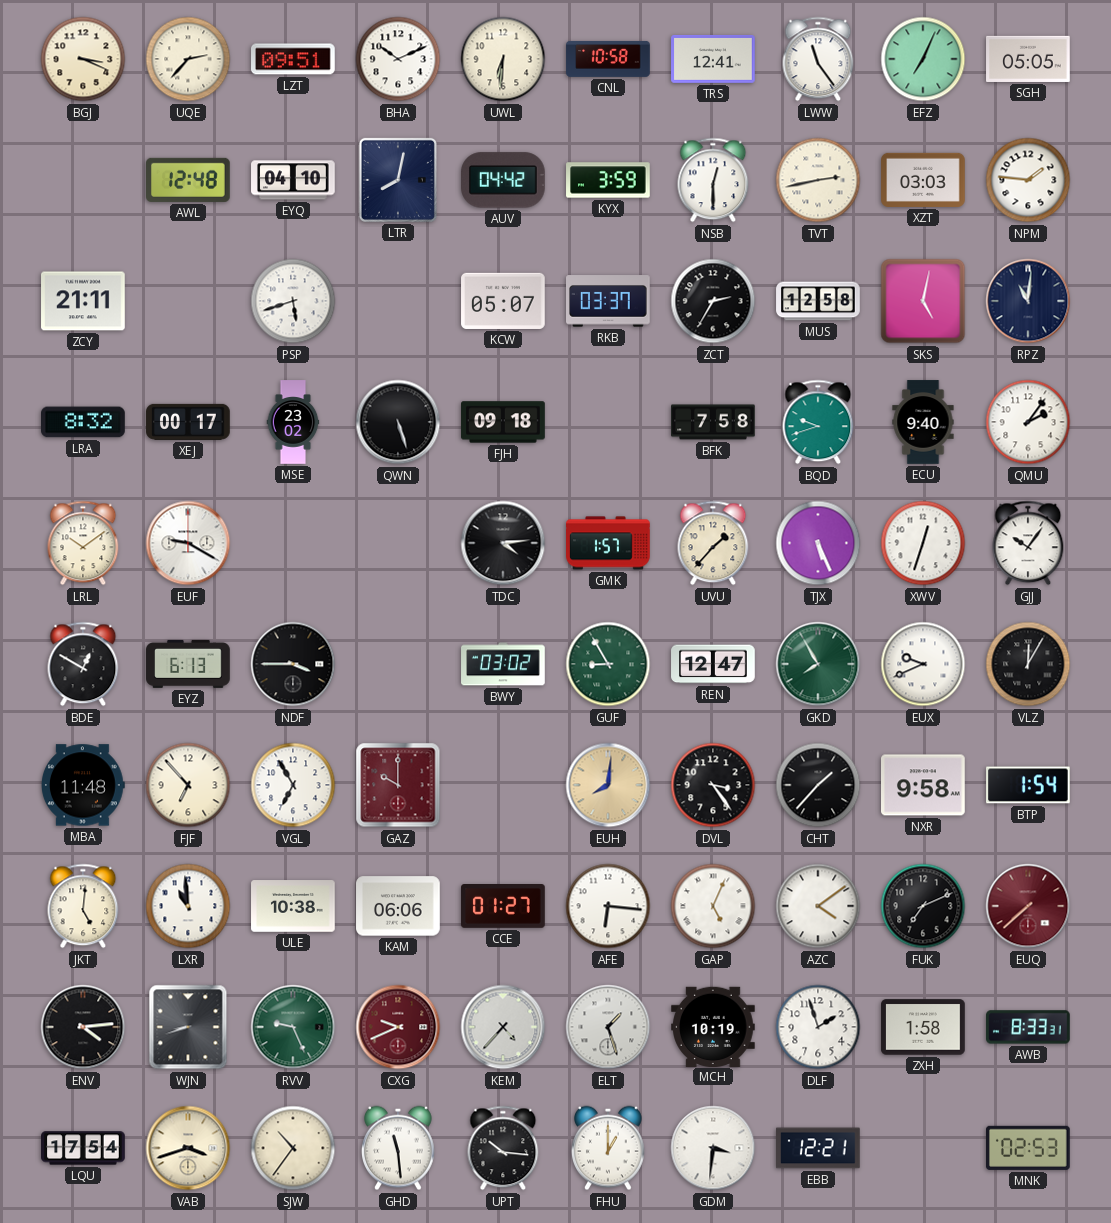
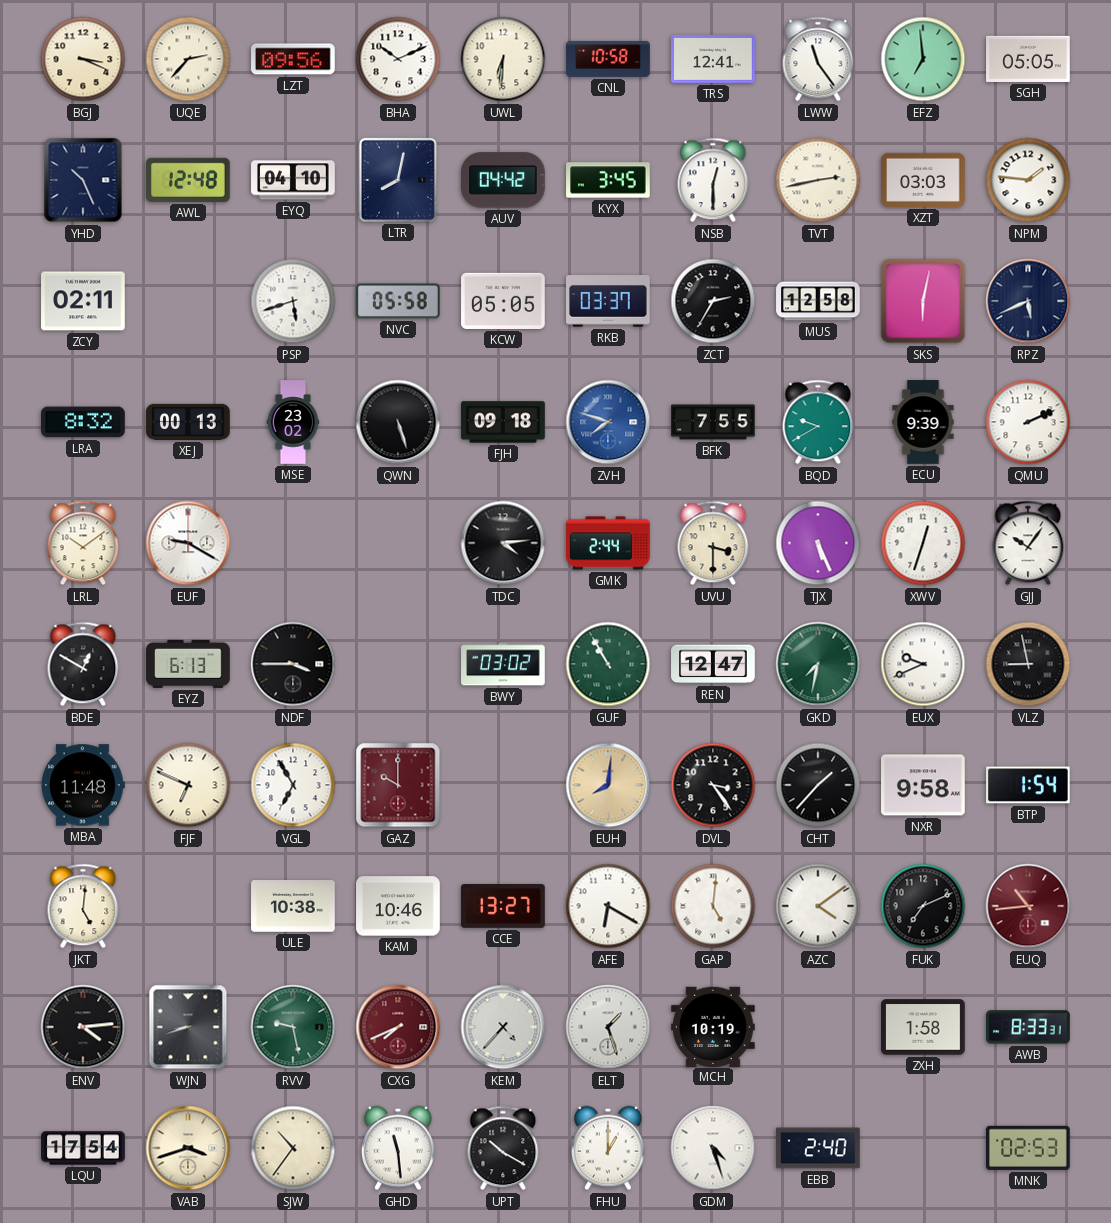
LZT: 09:51 -> 09:56 (294, 59)
EFZ: 7:04 -> 6:59 (923, 59)
YHD: none -> 10:26 (83, 180)
KYX: 3:59 -> 3:45 (608, 180)
ZCY: 21:11 -> 02:11 (83, 301)
NVC: none -> 05:58 (398, 301)
KCW: 05:07 -> 05:05 (503, 301)
SKS: 5:02 -> 6:02 (923, 301)
RPZ: 11:01 -> 5:41 (1028, 301)
XEJ: 00:17 -> 00:13 (188, 422)
ZVH: none -> 7:48 (608, 422)
BFK: 7:58 -> 7:55 (713, 422)
BQD: 9:42 -> 9:40 (818, 422)
ECU: 9:40 -> 9:39 (923, 422)
QMU: 2:06 -> 2:11 (1028, 422)
GMK: 1:57 -> 2:44 (608, 543)
UVU: 1:37 -> 3:30 (713, 543)
GUF: 8:55 -> 10:55 (608, 664)
GKD: 7:55 -> 7:32 (818, 664)
VLZ: 12:05 -> 8:58 (1028, 664)
FJF: 6:53 -> 6:49 (188, 785)
LXR: 10:59 -> none (188, 906)
KAM: 06:06 -> 10:46 (398, 906)
CCE: 01:27 -> 13:27 (503, 907)
AFE: 6:16 -> 6:20 (608, 906)
GAP: 5:04 -> 5:01 (713, 906)
EUQ: 7:38 -> 10:44 (1028, 906)
RVV: 9:26 -> 9:28 (293, 1027)
CXG: 9:41 -> 7:41 (398, 1027)
DLF: 1:57 -> none (818, 1027)
UPT: 10:16 -> 10:20 (503, 1148)
GDM: 3:31 -> 4:27 (713, 1148)
EBB: 12:21 -> 2:40 (819, 1148)
